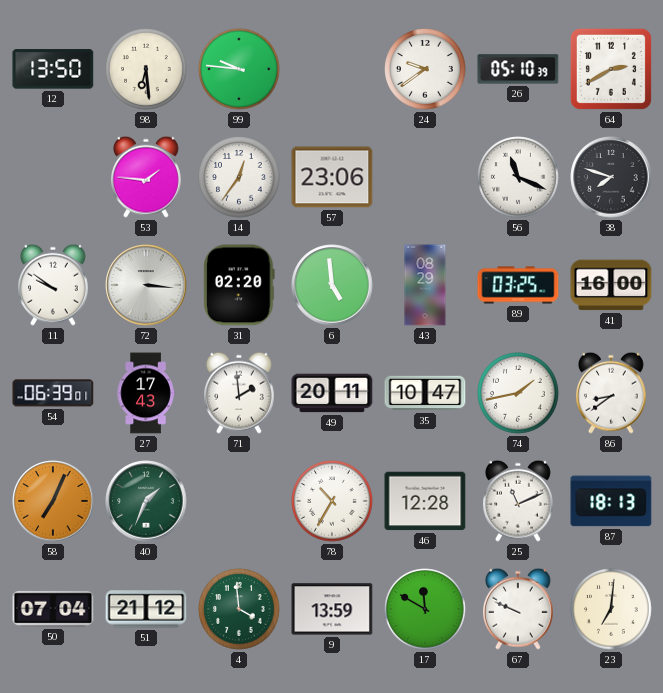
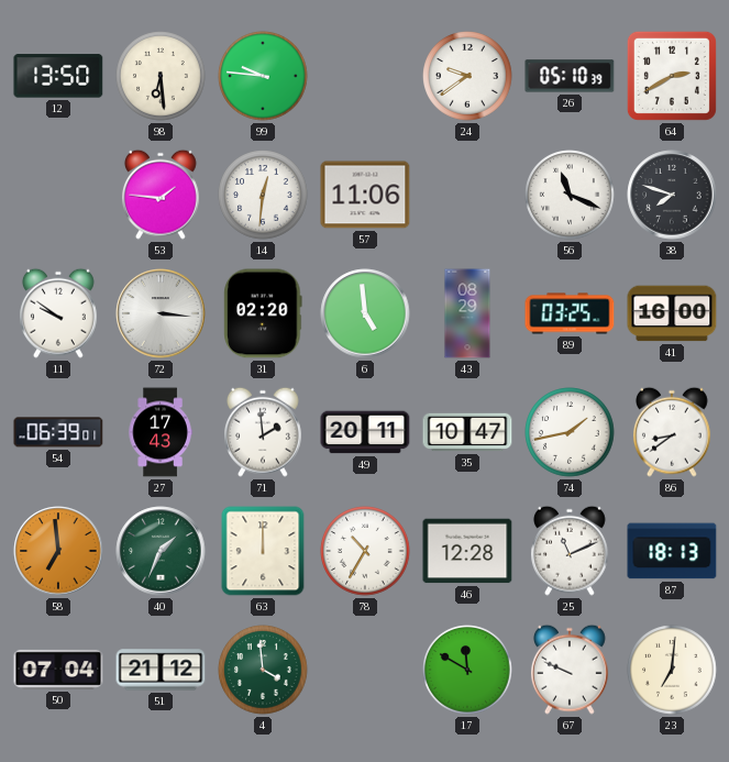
14: 12:36 -> 12:31 (263, 195)
57: 23:06 -> 11:06 (365, 195)
58: 7:04 -> 6:59 (58, 551)
63: none -> 12:00 (263, 551)
9: 13:59 -> none (332, 609)
